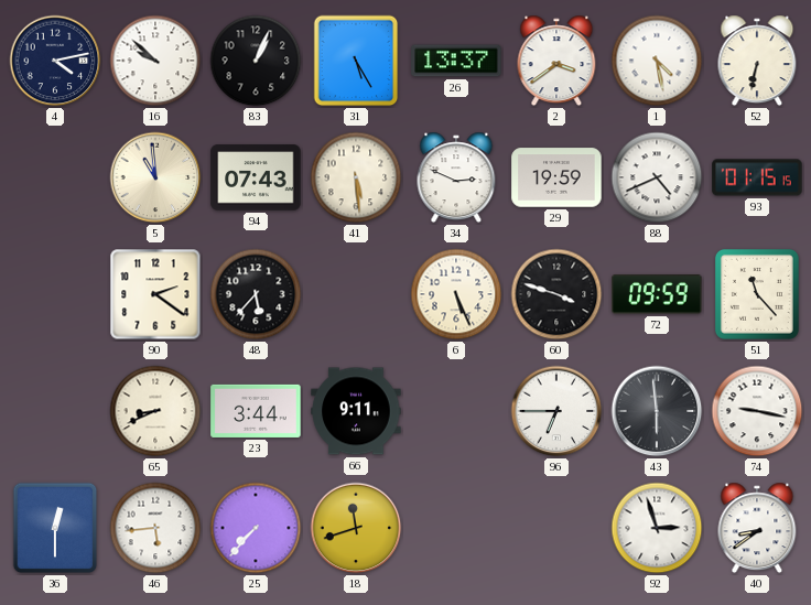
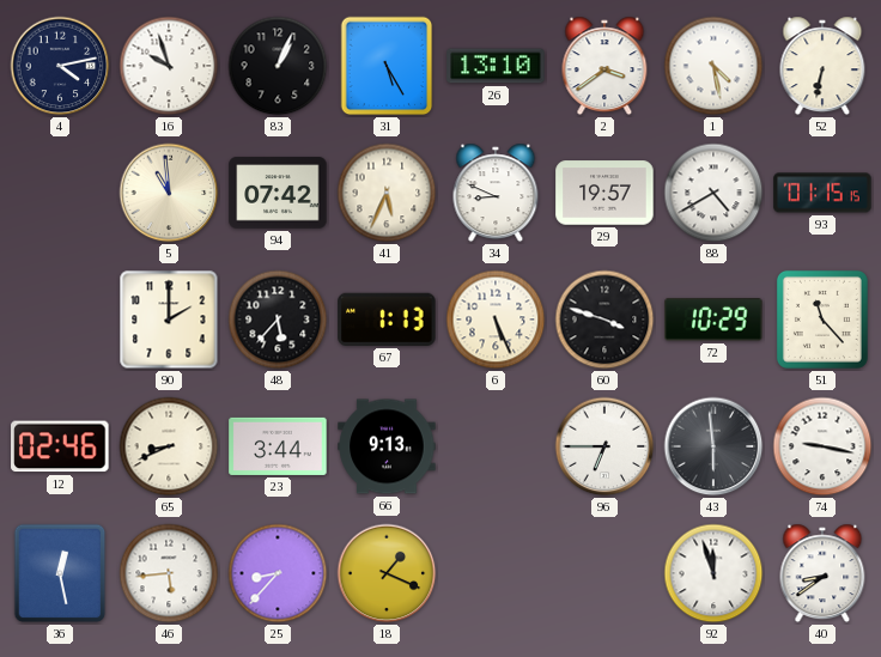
16: 9:52 -> 9:57 (169, 66)
26: 13:37 -> 13:10 (496, 66)
94: 07:43 -> 07:42 (278, 193)
41: 5:29 -> 5:34 (387, 193)
34: 2:49 -> 8:49 (496, 193)
29: 19:59 -> 19:57 (604, 193)
88: 4:41 -> 4:40 (713, 193)
90: 2:21 -> 2:00 (169, 320)
67: none -> 1:13 (387, 320)
72: 09:59 -> 10:29 (713, 320)
12: none -> 02:46 (60, 446)
66: 9:11 -> 9:13 (387, 446)
36: 12:30 -> 12:28 (60, 573)
25: 7:37 -> 8:37 (278, 573)
18: 11:42 -> 1:19 (387, 573)
92: 2:57 -> 11:57 (713, 573)
